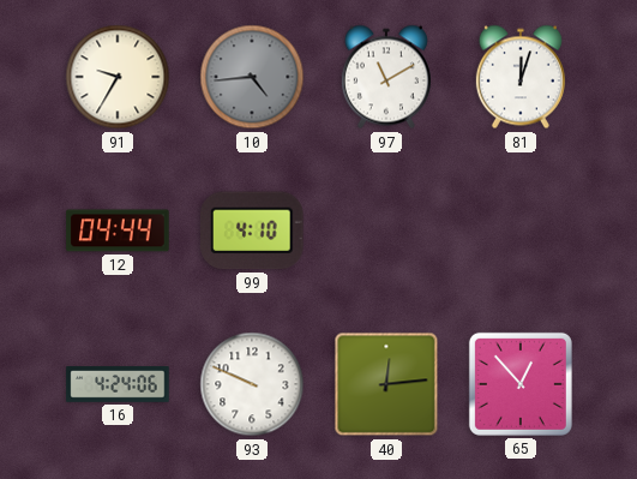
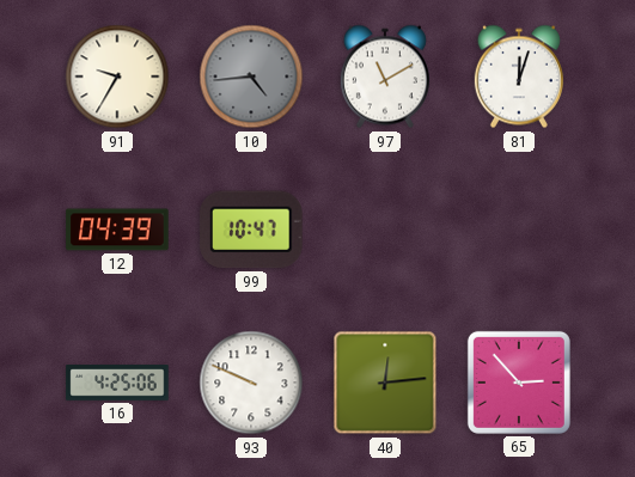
12: 04:44 -> 04:39 (117, 230)
99: 4:10 -> 10:47 (251, 230)
16: 4:24 -> 4:25 (117, 383)
65: 12:53 -> 2:53 (519, 383)
